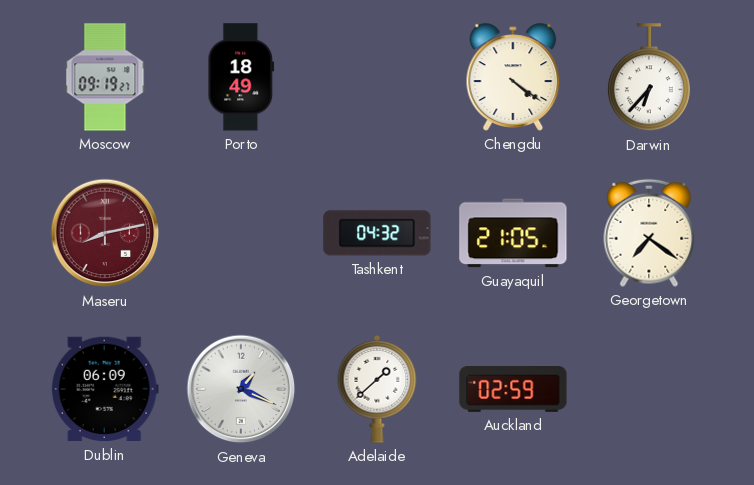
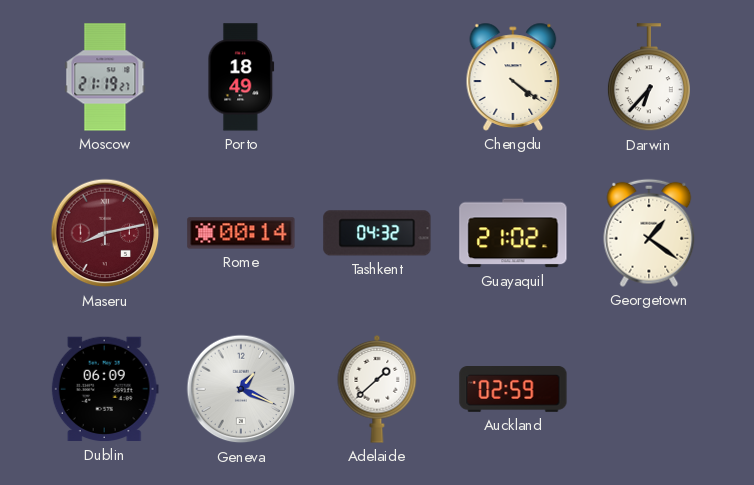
Moscow: 09:19 -> 21:19 (105, 77)
Rome: none -> 00:14 (241, 233)
Guayaquil: 21:05 -> 21:02 (513, 233)
Georgetown: 7:21 -> 1:21 (649, 233)
